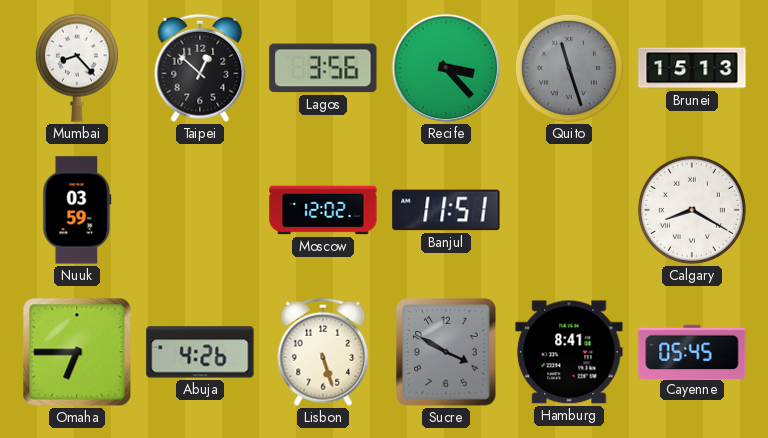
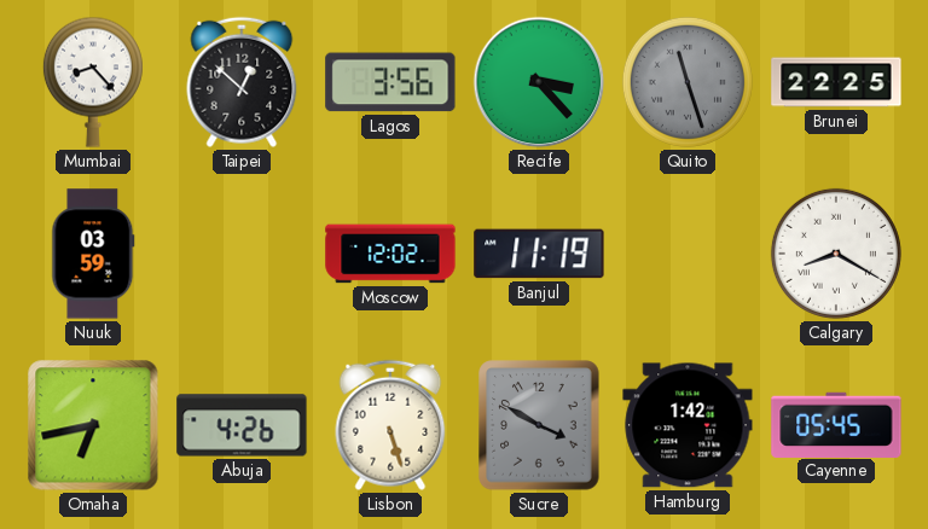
Brunei: 15:13 -> 22:25 (836, 82)
Banjul: 11:51 -> 11:19 (539, 254)
Omaha: 6:45 -> 6:43 (93, 425)
Hamburg: 8:41 -> 1:42 (688, 425)
